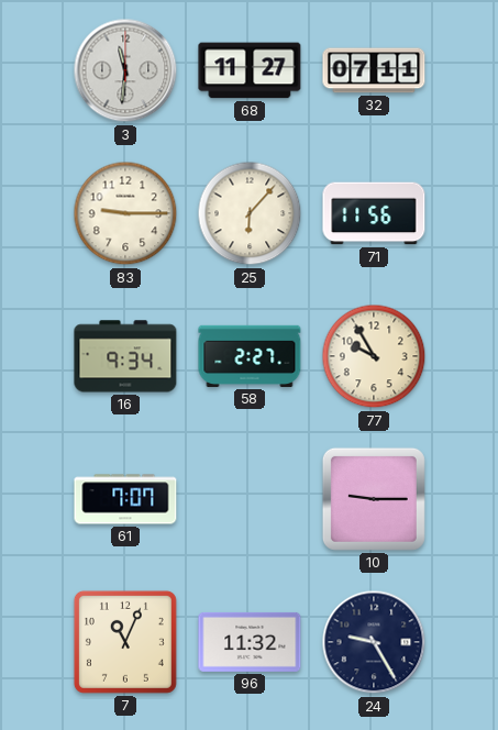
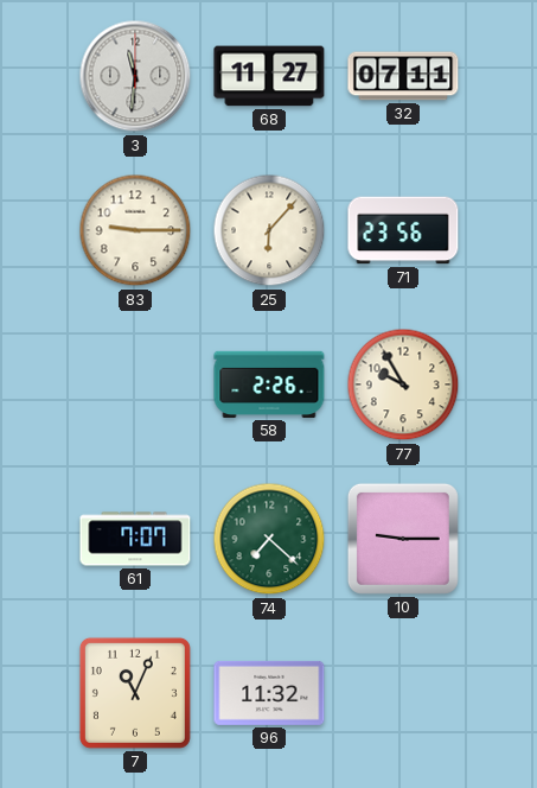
71: 11:56 -> 23:56 (403, 230)
16: 9:34 -> none (125, 356)
58: 2:27 -> 2:26 (269, 385)
74: none -> 7:22 (269, 539)
24: 9:25 -> none (374, 642)
